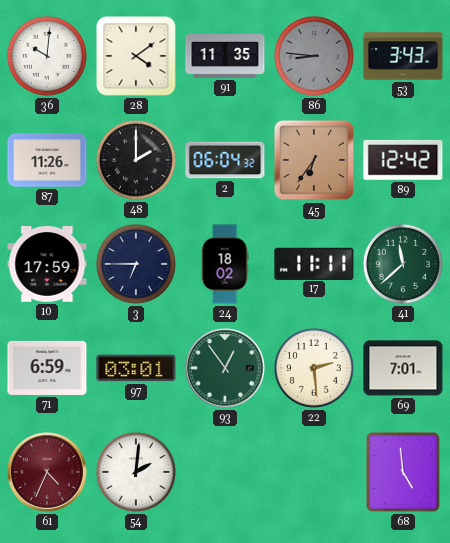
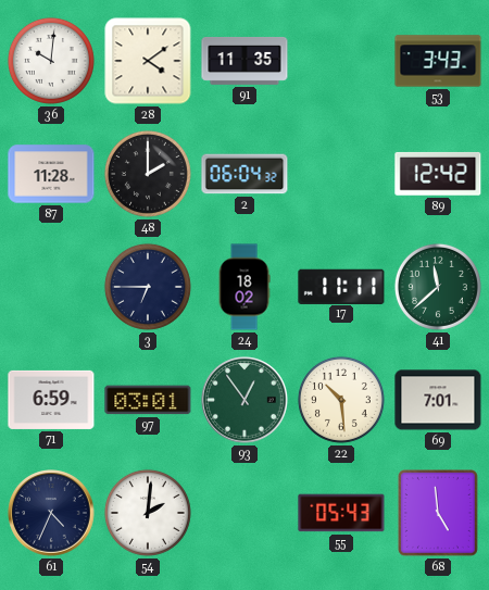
86: 8:46 -> none (314, 56)
87: 11:26 -> 11:28 (51, 174)
45: 6:36 -> none (314, 160)
10: 17:59 -> none (47, 265)
22: 2:29 -> 10:29 (341, 400)
61 dial: burgundy -> navy (51, 513)
55: none -> 05:43 (341, 513)
